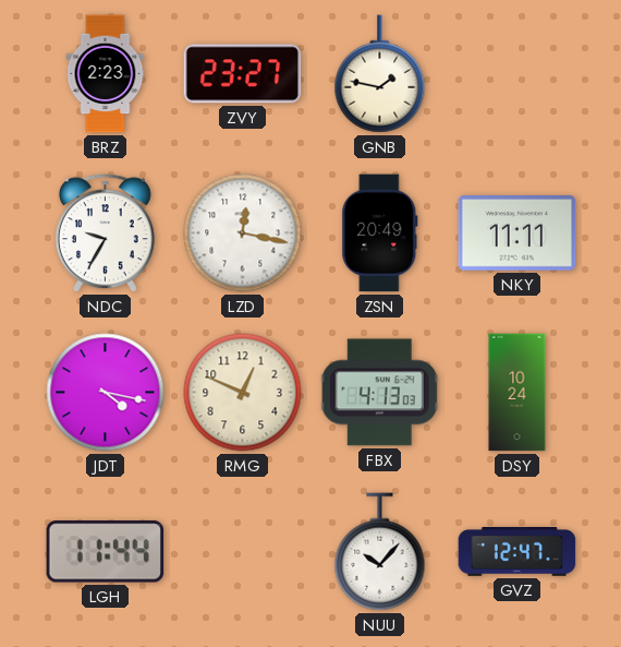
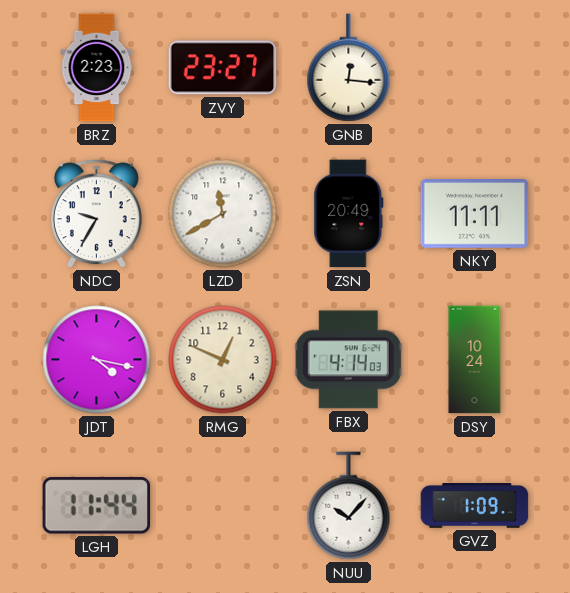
GNB: 1:47 -> 12:16 (349, 68)
LZD: 12:17 -> 11:40 (223, 214)
FBX: 4:13 -> 4:14 (348, 360)
GVZ: 12:47 -> 1:09 (475, 506)
